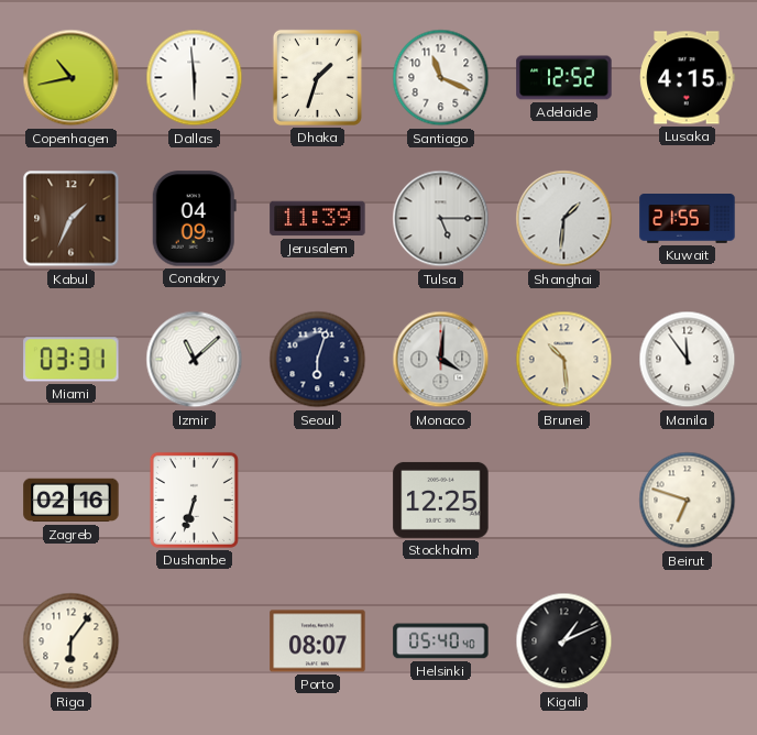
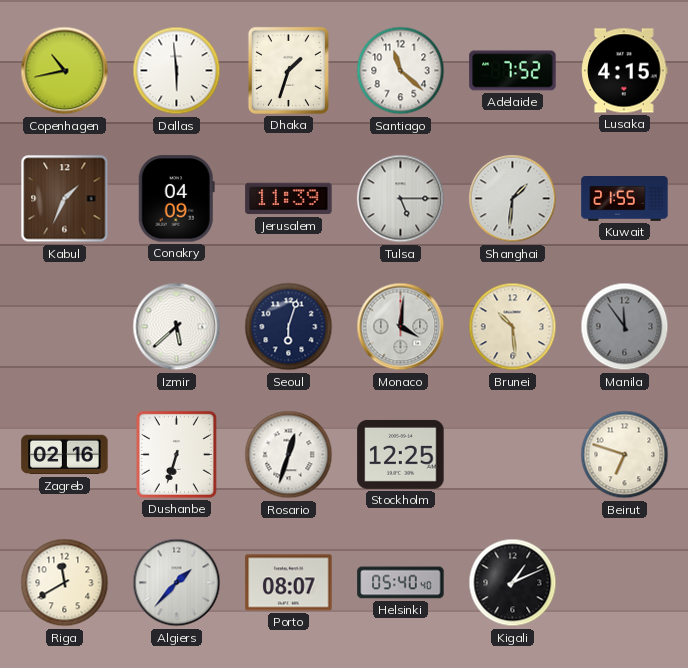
Santiago: 11:19 -> 11:22 (401, 71)
Adelaide: 12:52 -> 7:52 (513, 71)
Miami: 03:31 -> none (72, 360)
Izmir: 11:08 -> 5:38 (177, 327)
Manila dial: white -> grey (625, 327)
Rosario: none -> 12:33 (289, 455)
Riga: 6:06 -> 11:40 (65, 583)
Algiers: none -> 1:37 (177, 583)
